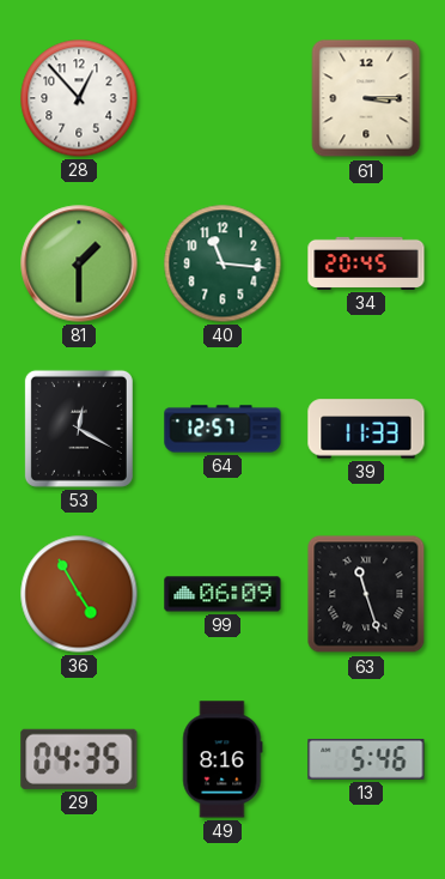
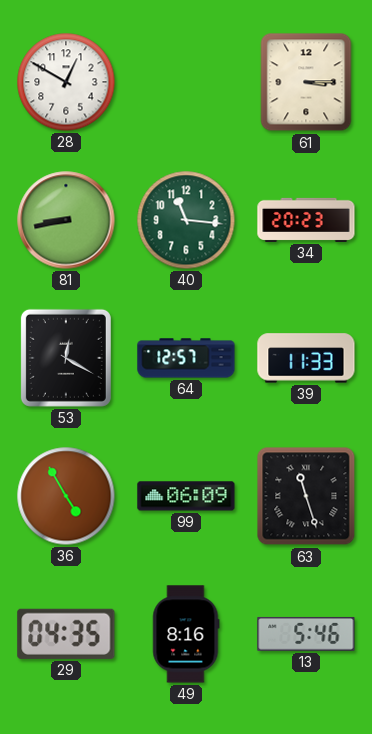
28: 12:53 -> 12:50 (66, 82)
81: 1:30 -> 8:43 (66, 220)
34: 20:45 -> 20:23 (306, 220)
